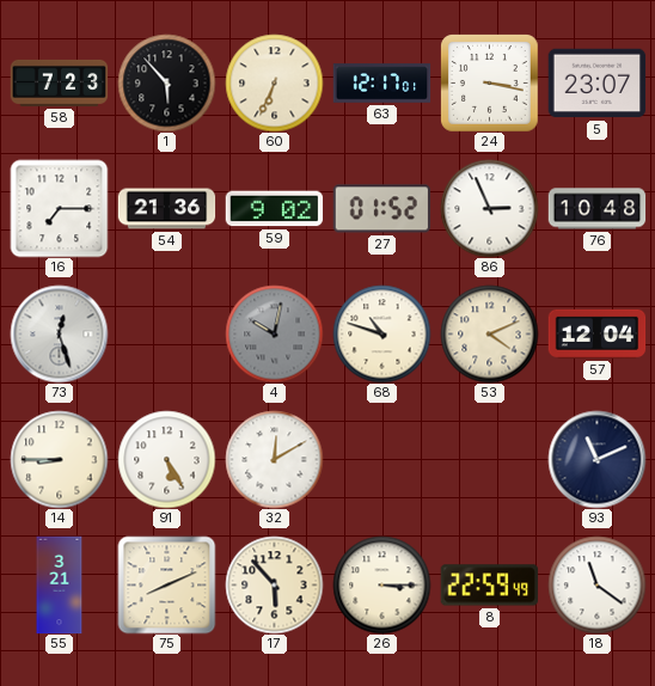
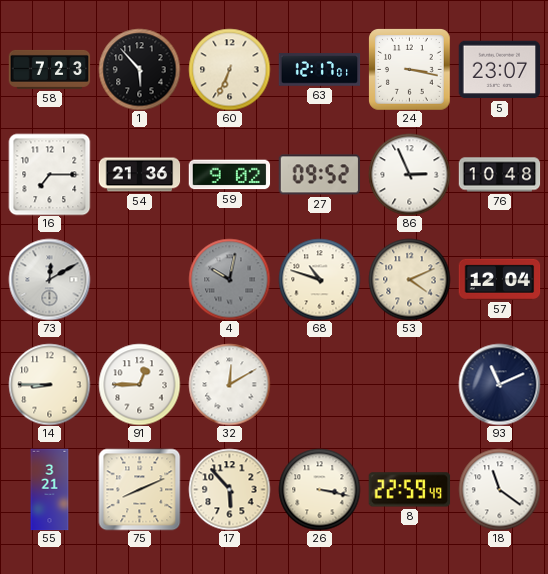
27: 01:52 -> 09:52 (319, 175)
73: 12:27 -> 12:10 (49, 279)
91: 5:25 -> 12:45 (139, 384)
26: 3:15 -> 3:17 (319, 489)
